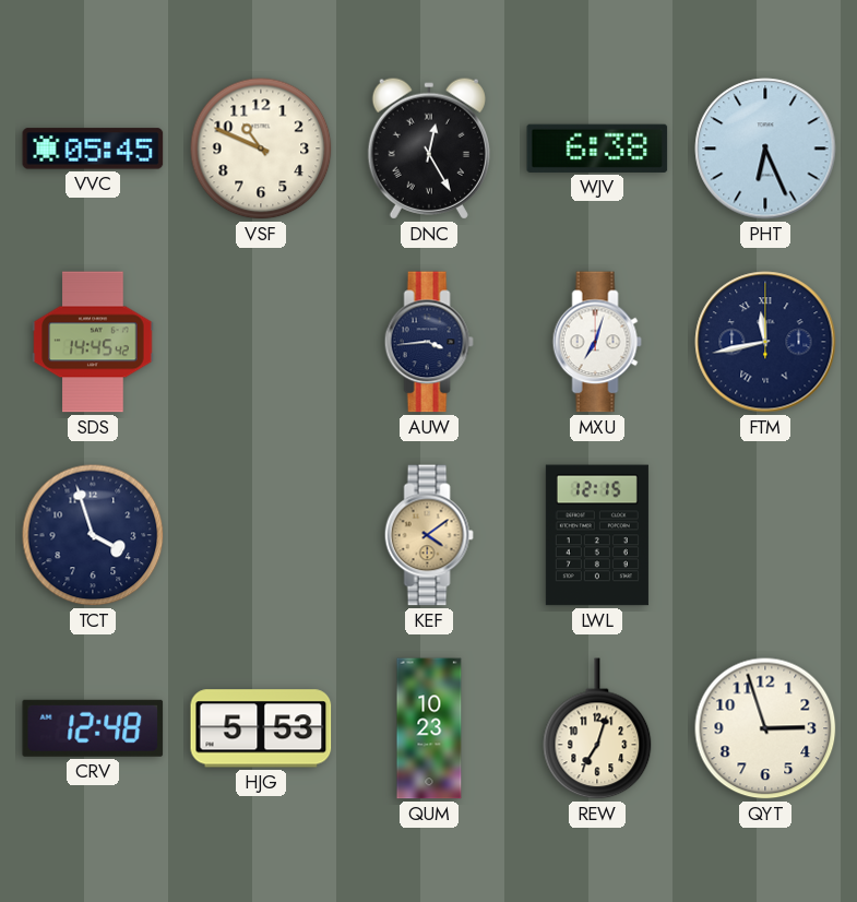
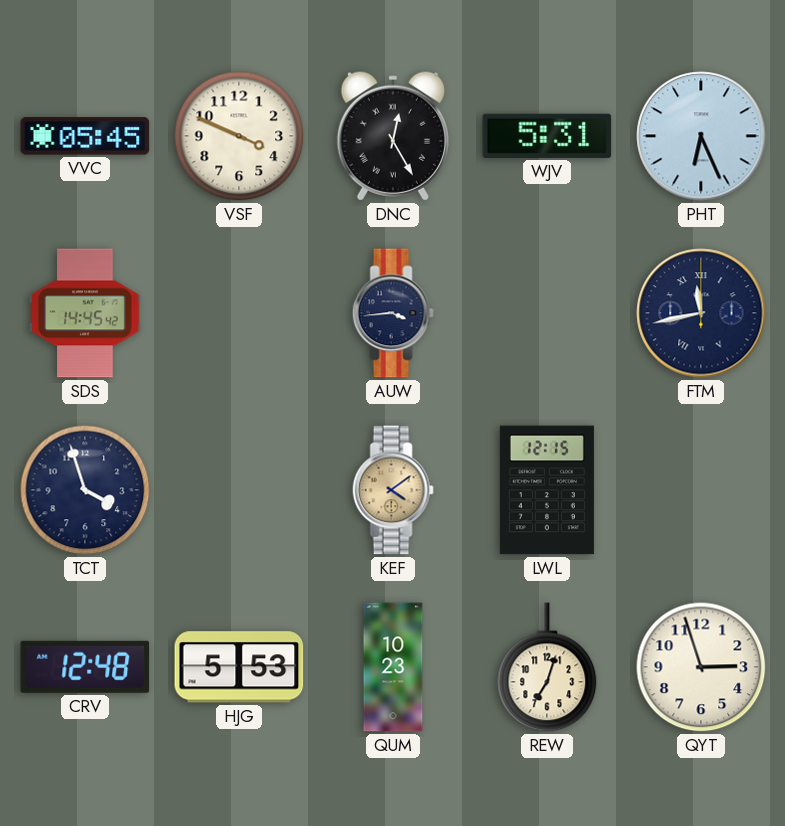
VSF: 10:49 -> 3:49 (239, 136)
WJV: 6:38 -> 5:31 (547, 136)
MXU: 7:03 -> none (597, 342)
